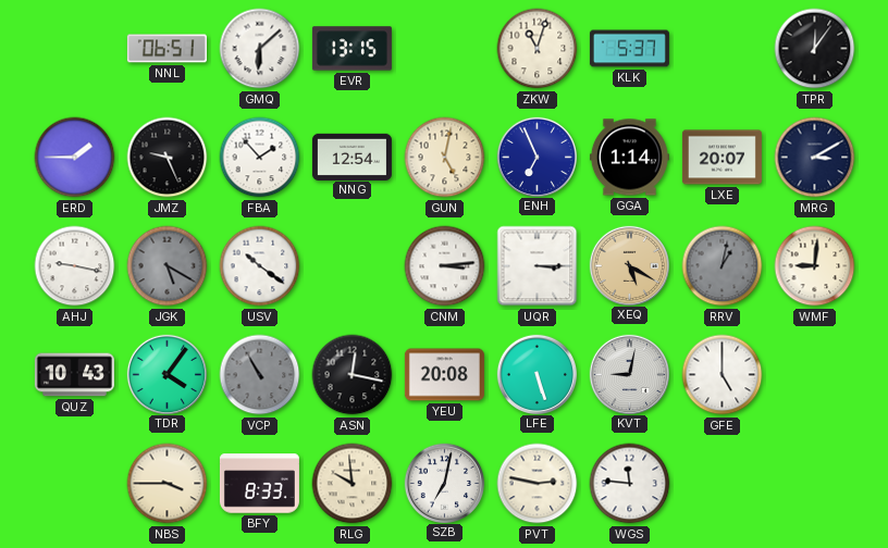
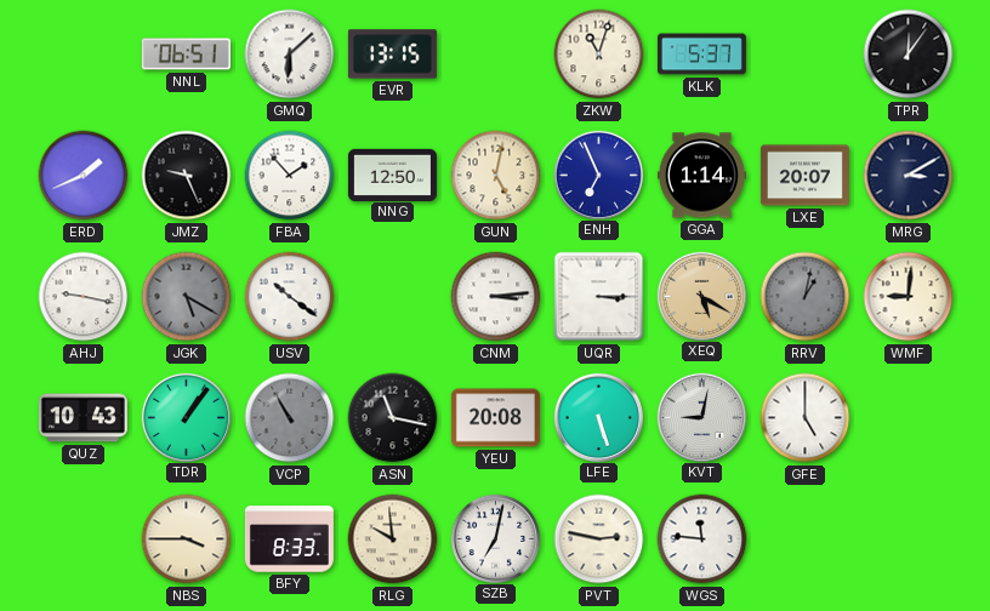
ERD: 1:45 -> 1:41 (84, 176)
NNG: 12:54 -> 12:50 (392, 175)
TDR: 4:06 -> 1:06 (186, 417)
ASN: 12:17 -> 11:17 (393, 418)
